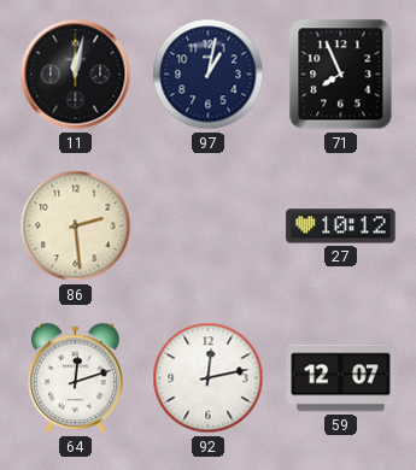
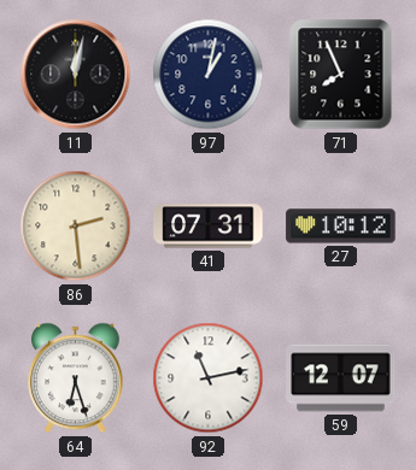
41: none -> 07:31 (209, 227)
64: 12:12 -> 6:27 (76, 378)
92: 12:13 -> 11:13 (209, 378)
